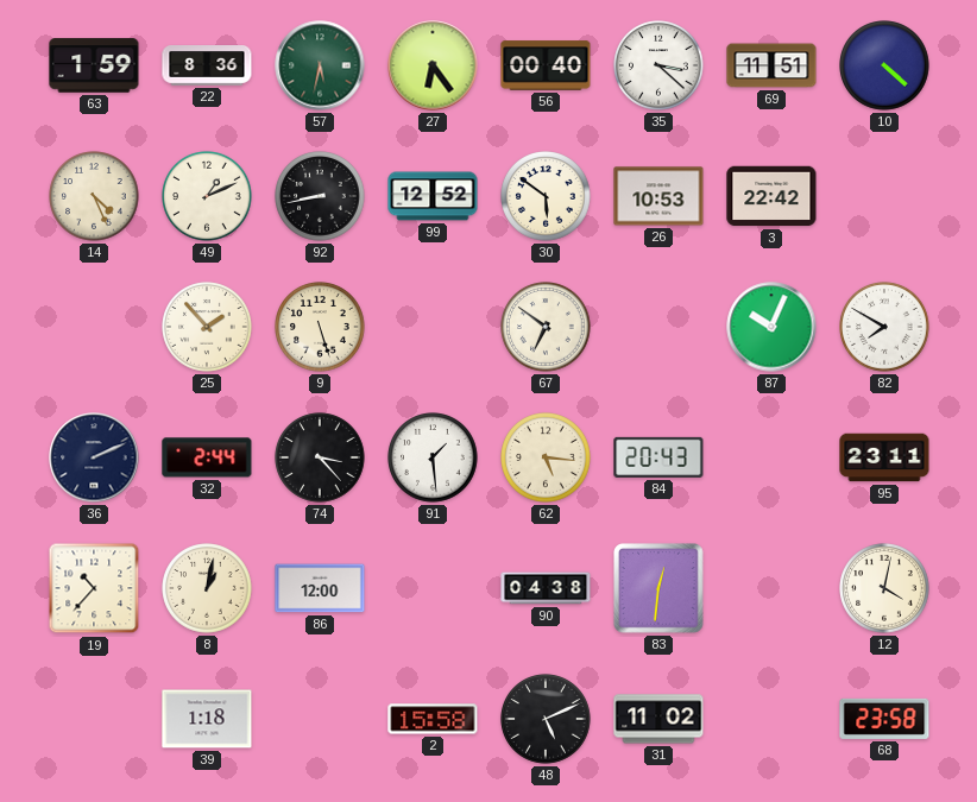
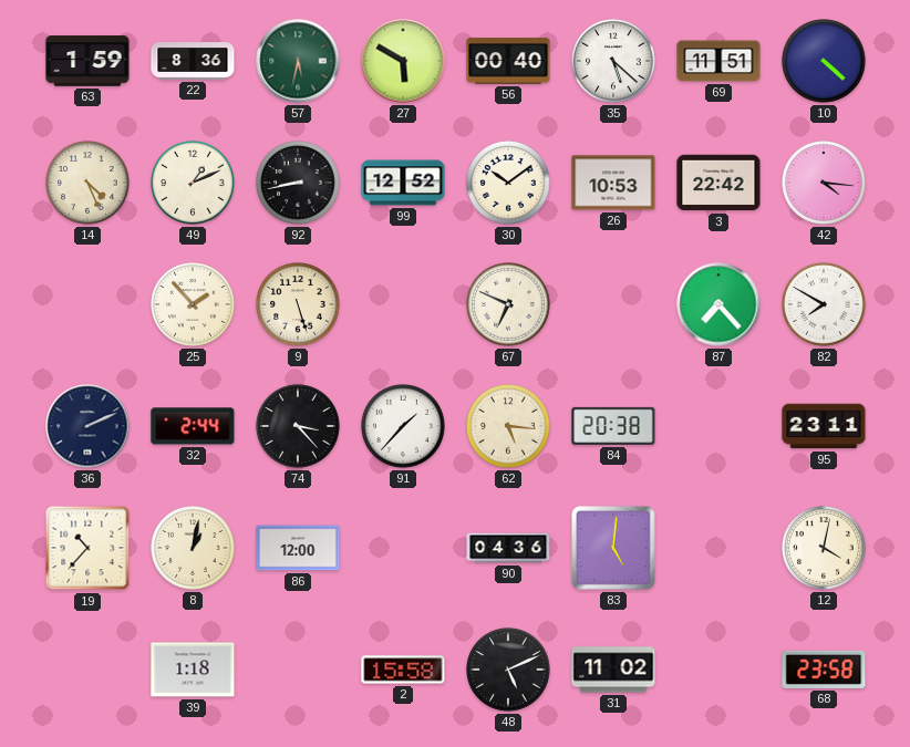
27: 6:24 -> 5:50 (403, 61)
35: 3:22 -> 5:22 (613, 61)
30: 5:51 -> 10:09 (508, 183)
42: none -> 4:16 (824, 183)
67: 6:51 -> 6:49 (508, 304)
87: 10:04 -> 7:23 (718, 304)
91: 1:29 -> 1:37 (403, 426)
84: 20:43 -> 20:38 (613, 426)
90: 04:38 -> 04:36 (508, 548)
83: 12:31 -> 5:01 (614, 549)
